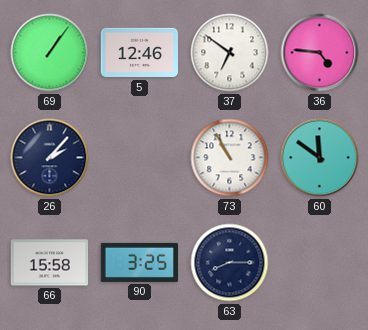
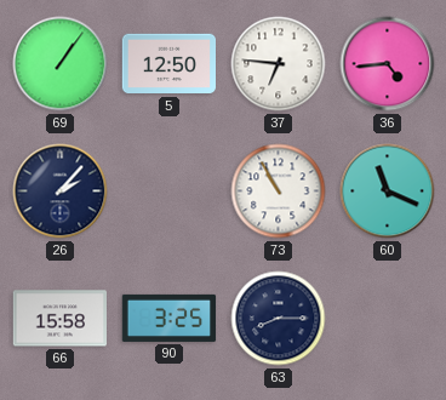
5: 12:46 -> 12:50 (168, 64)
37: 6:51 -> 6:46 (279, 64)
36: 4:46 -> 4:44 (388, 64)
60: 11:51 -> 11:19 (388, 192)
